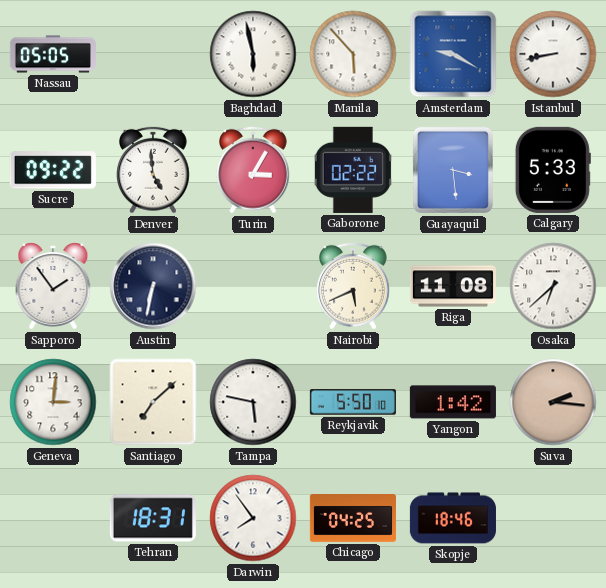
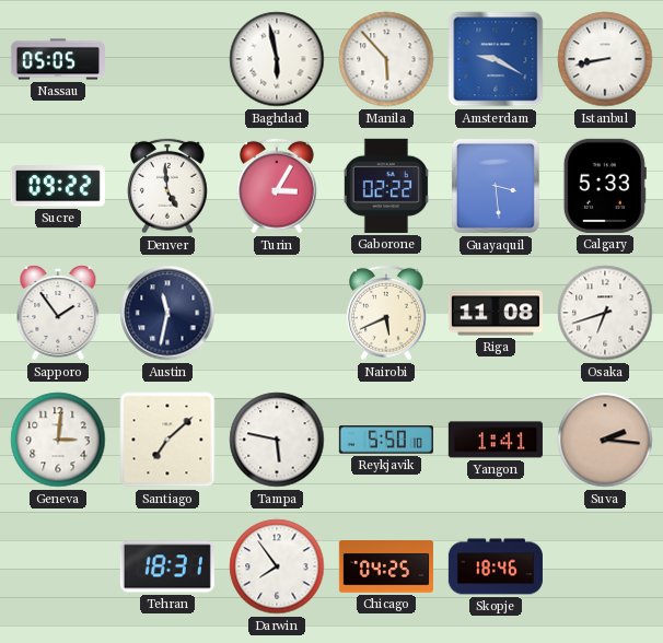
Austin: 6:32 -> 11:32 (167, 313)
Osaka: 6:38 -> 6:42 (605, 313)
Yangon: 1:42 -> 1:41 (496, 440)
